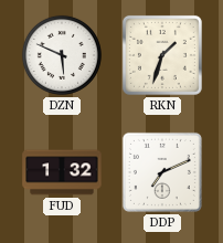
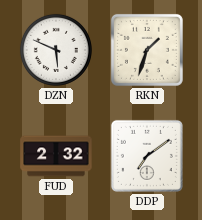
FUD: 1:32 -> 2:32 (56, 156)
DDP: 7:11 -> 7:09 (147, 156)
